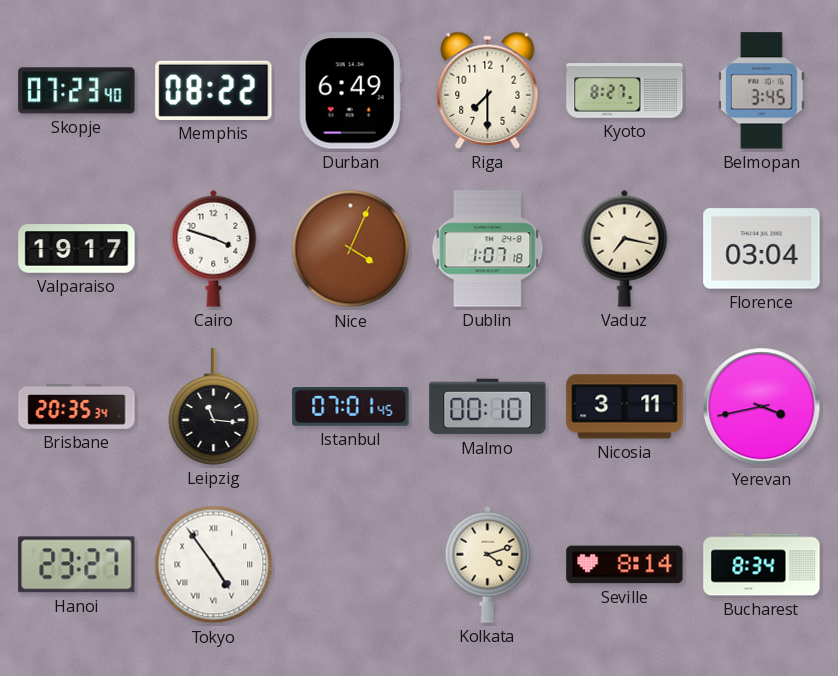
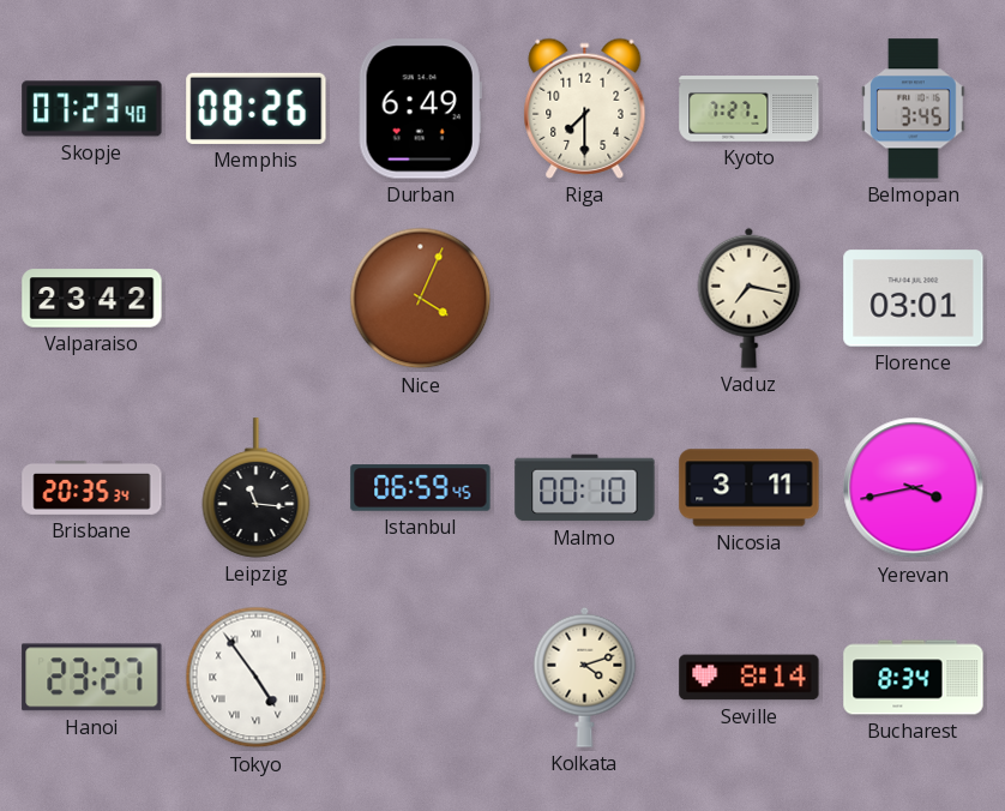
Memphis: 08:22 -> 08:26 (257, 108)
Kyoto: 8:27 -> 7:27 (750, 109)
Valparaiso: 19:17 -> 23:42 (92, 299)
Cairo: 3:48 -> none (214, 248)
Dublin: 1:07 -> none (488, 249)
Florence: 03:04 -> 03:01 (914, 299)
Istanbul: 07:01 -> 06:59 (421, 488)
